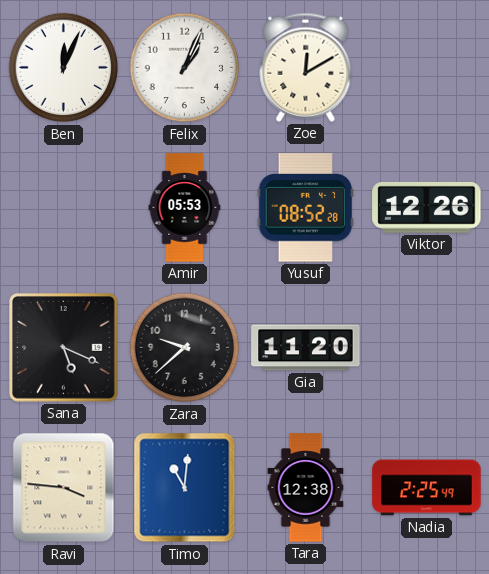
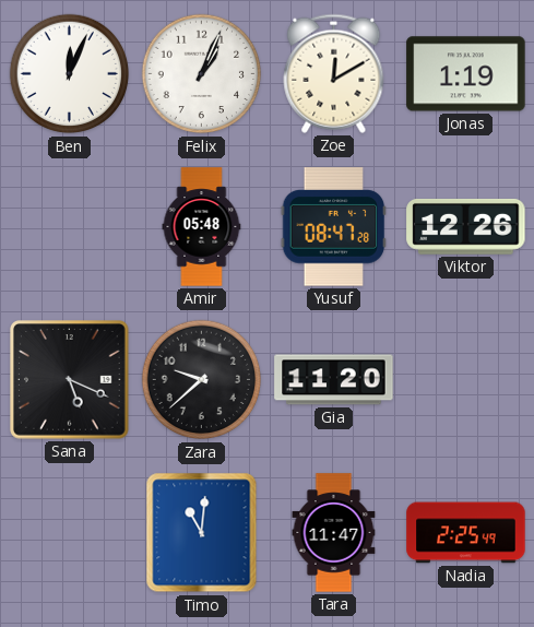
Jonas: none -> 1:19 (466, 74)
Amir: 05:53 -> 05:48 (202, 227)
Yusuf: 08:52 -> 08:47 (334, 227)
Ravi: 3:46 -> none (64, 488)
Tara: 12:38 -> 11:47 (334, 533)
